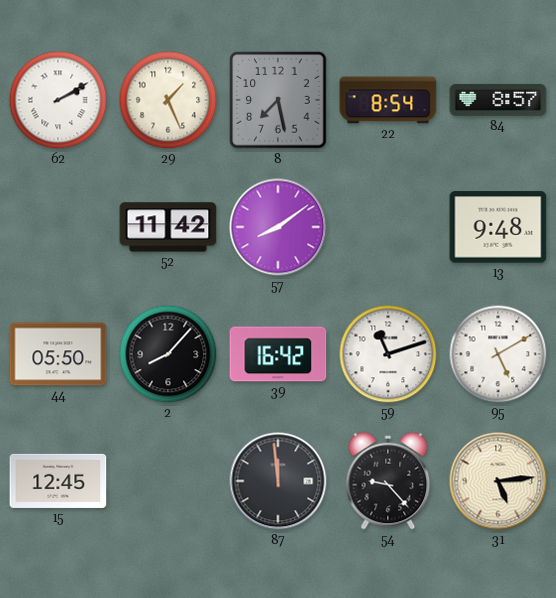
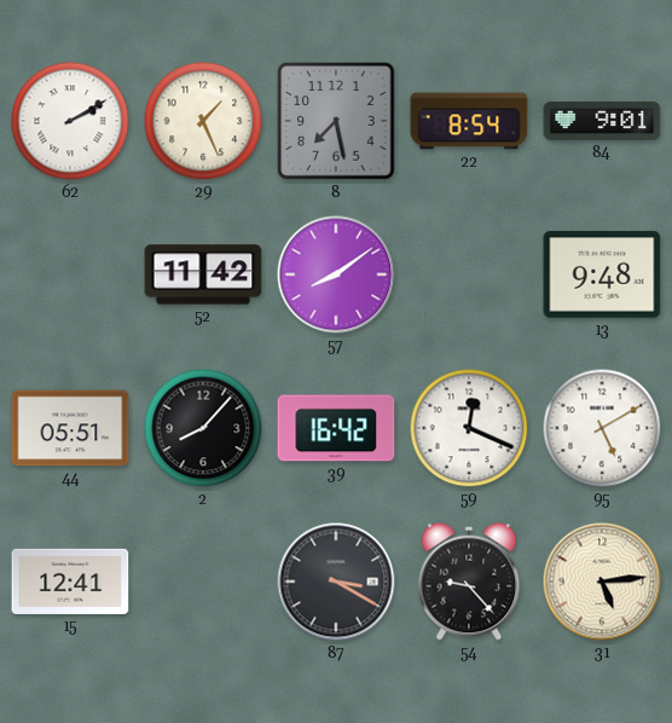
84: 8:57 -> 9:01 (602, 121)
44: 05:50 -> 05:51 (70, 428)
59: 11:12 -> 12:19 (469, 428)
15: 12:45 -> 12:41 (70, 582)
87: 11:59 -> 3:20 (336, 582)
